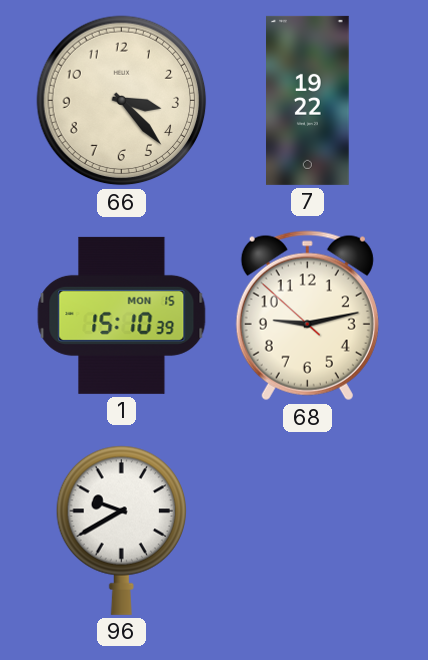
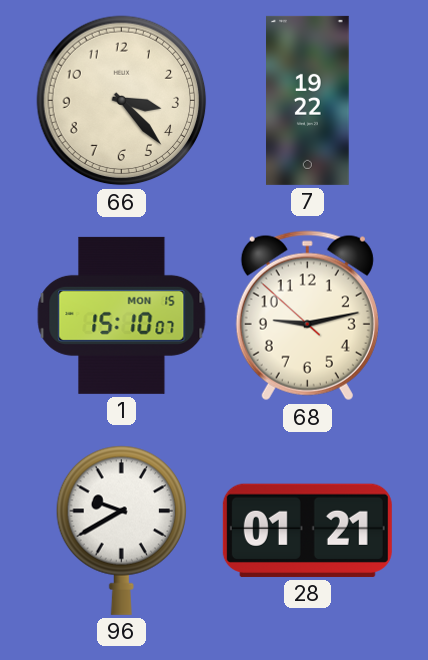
1: 15:10:39 -> 15:10:07 (122, 315)
28: none -> 01:21 (307, 530)
